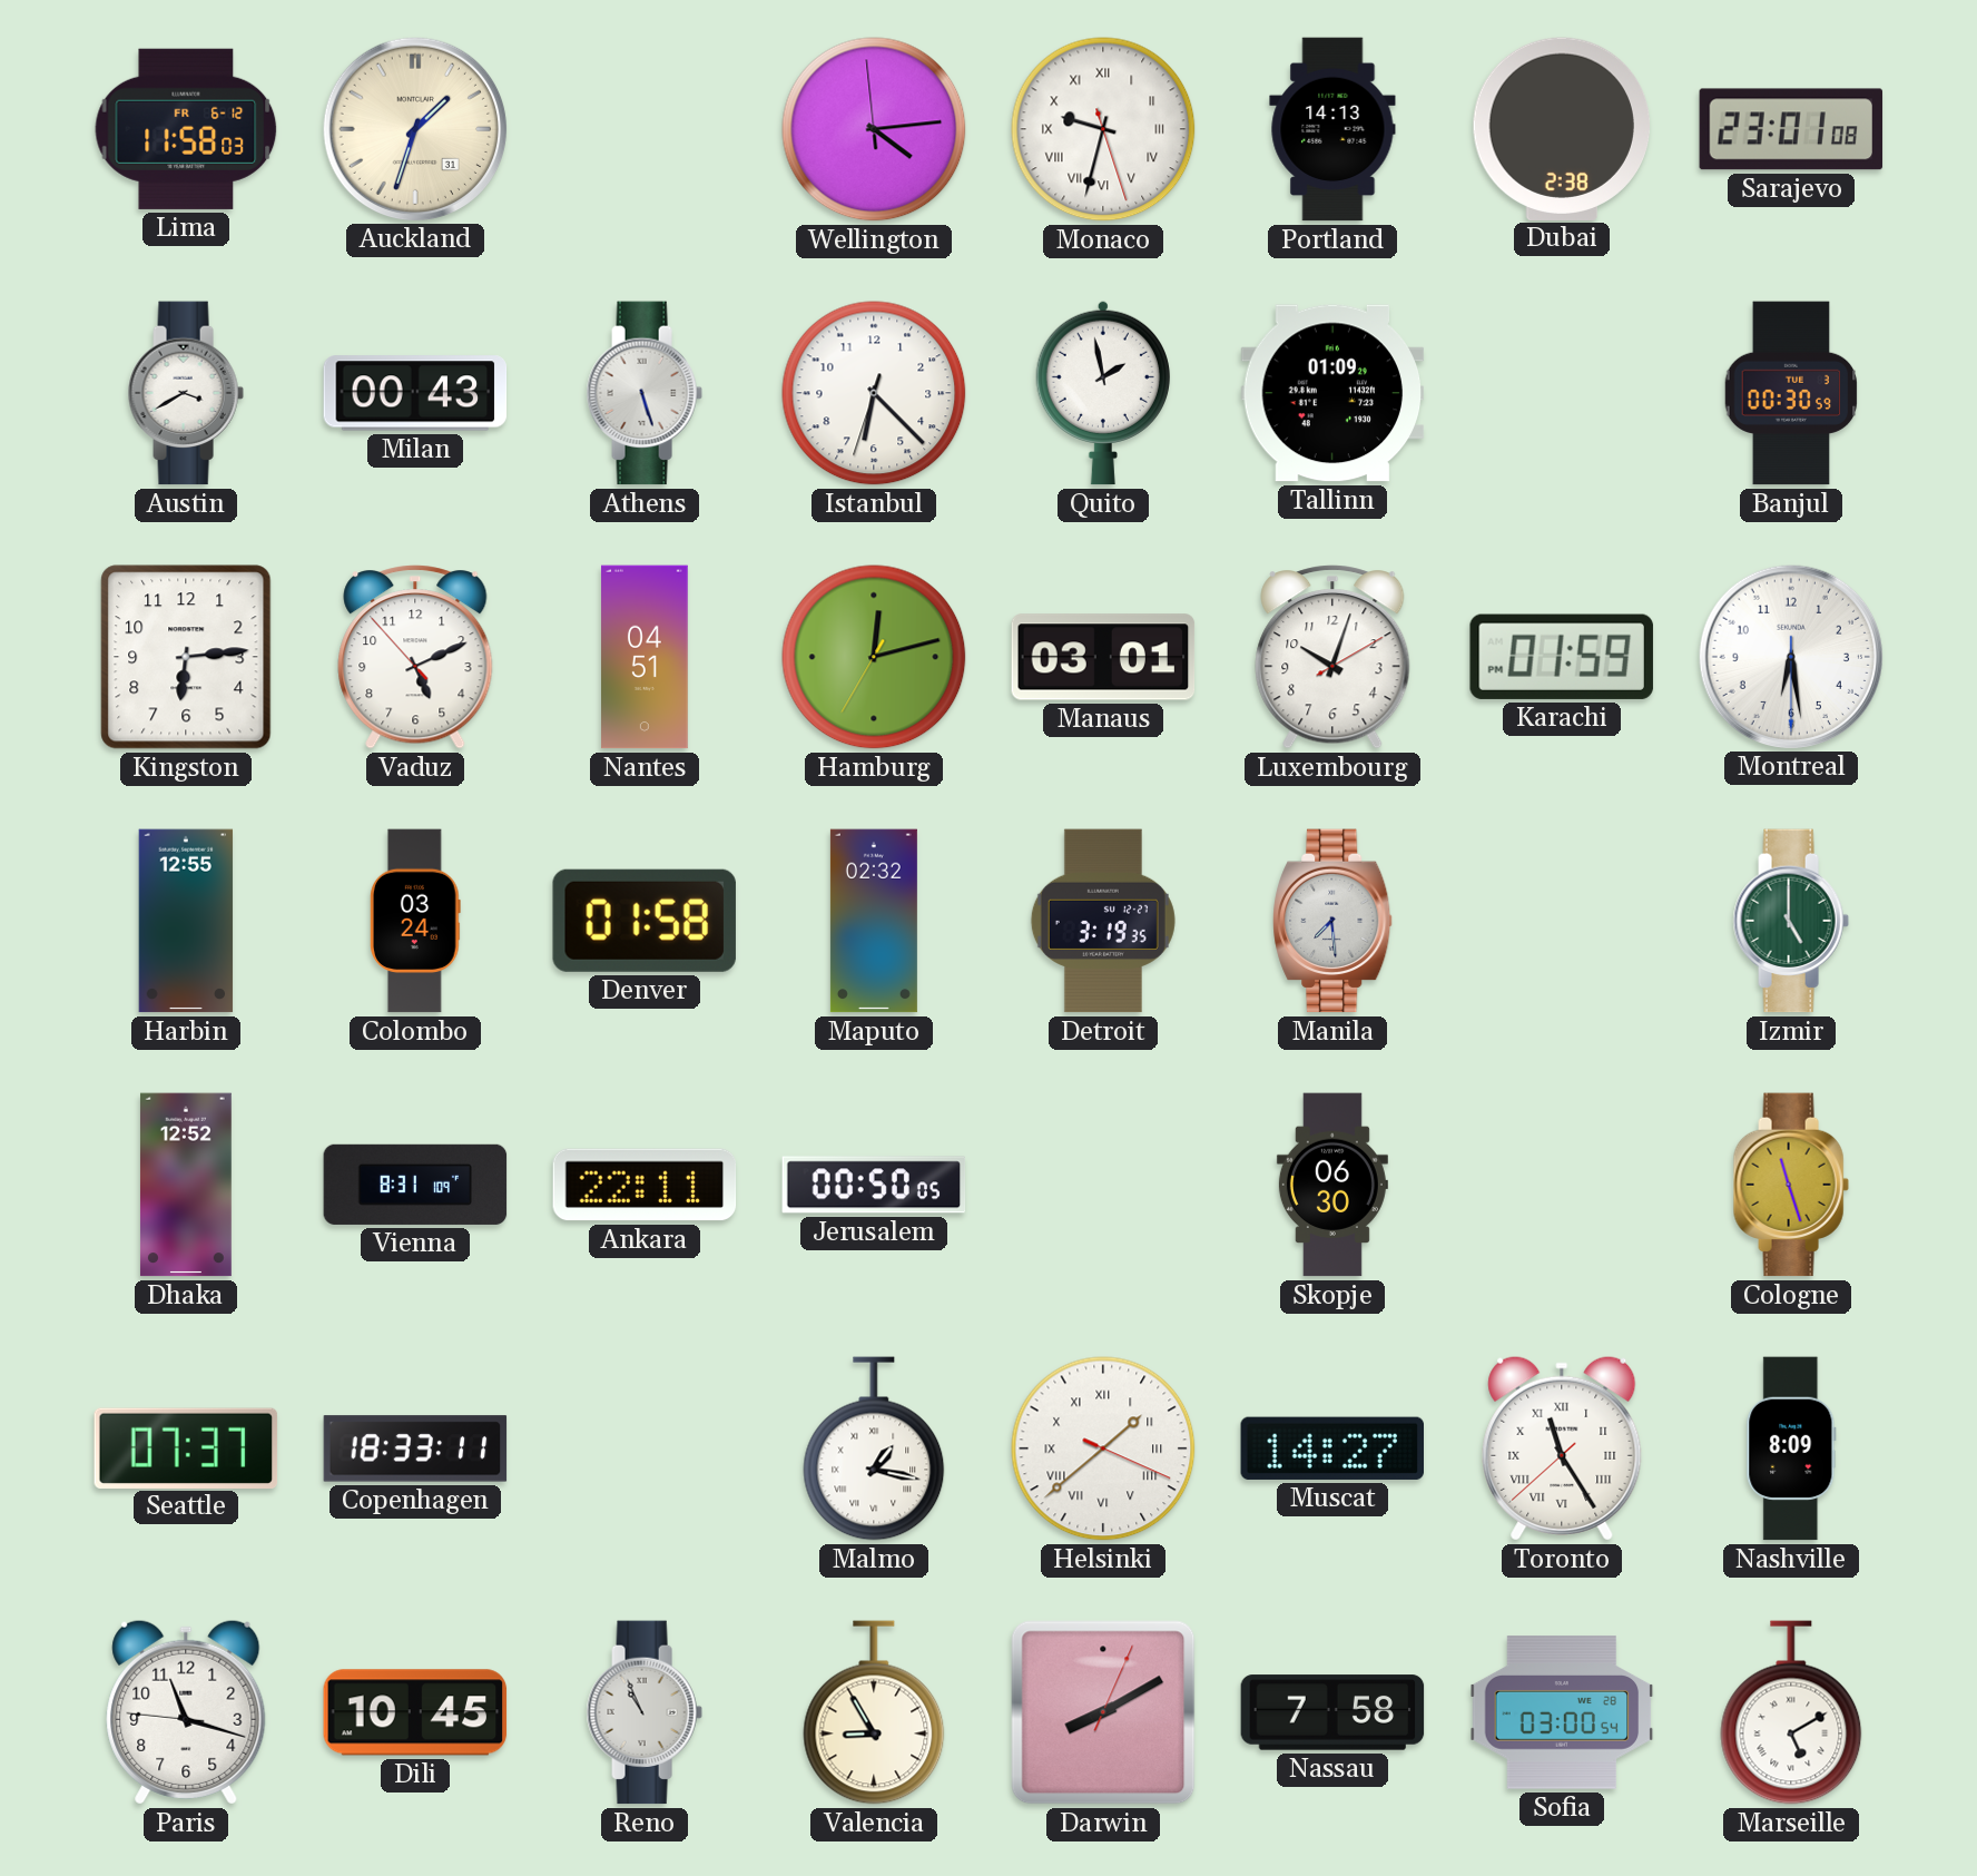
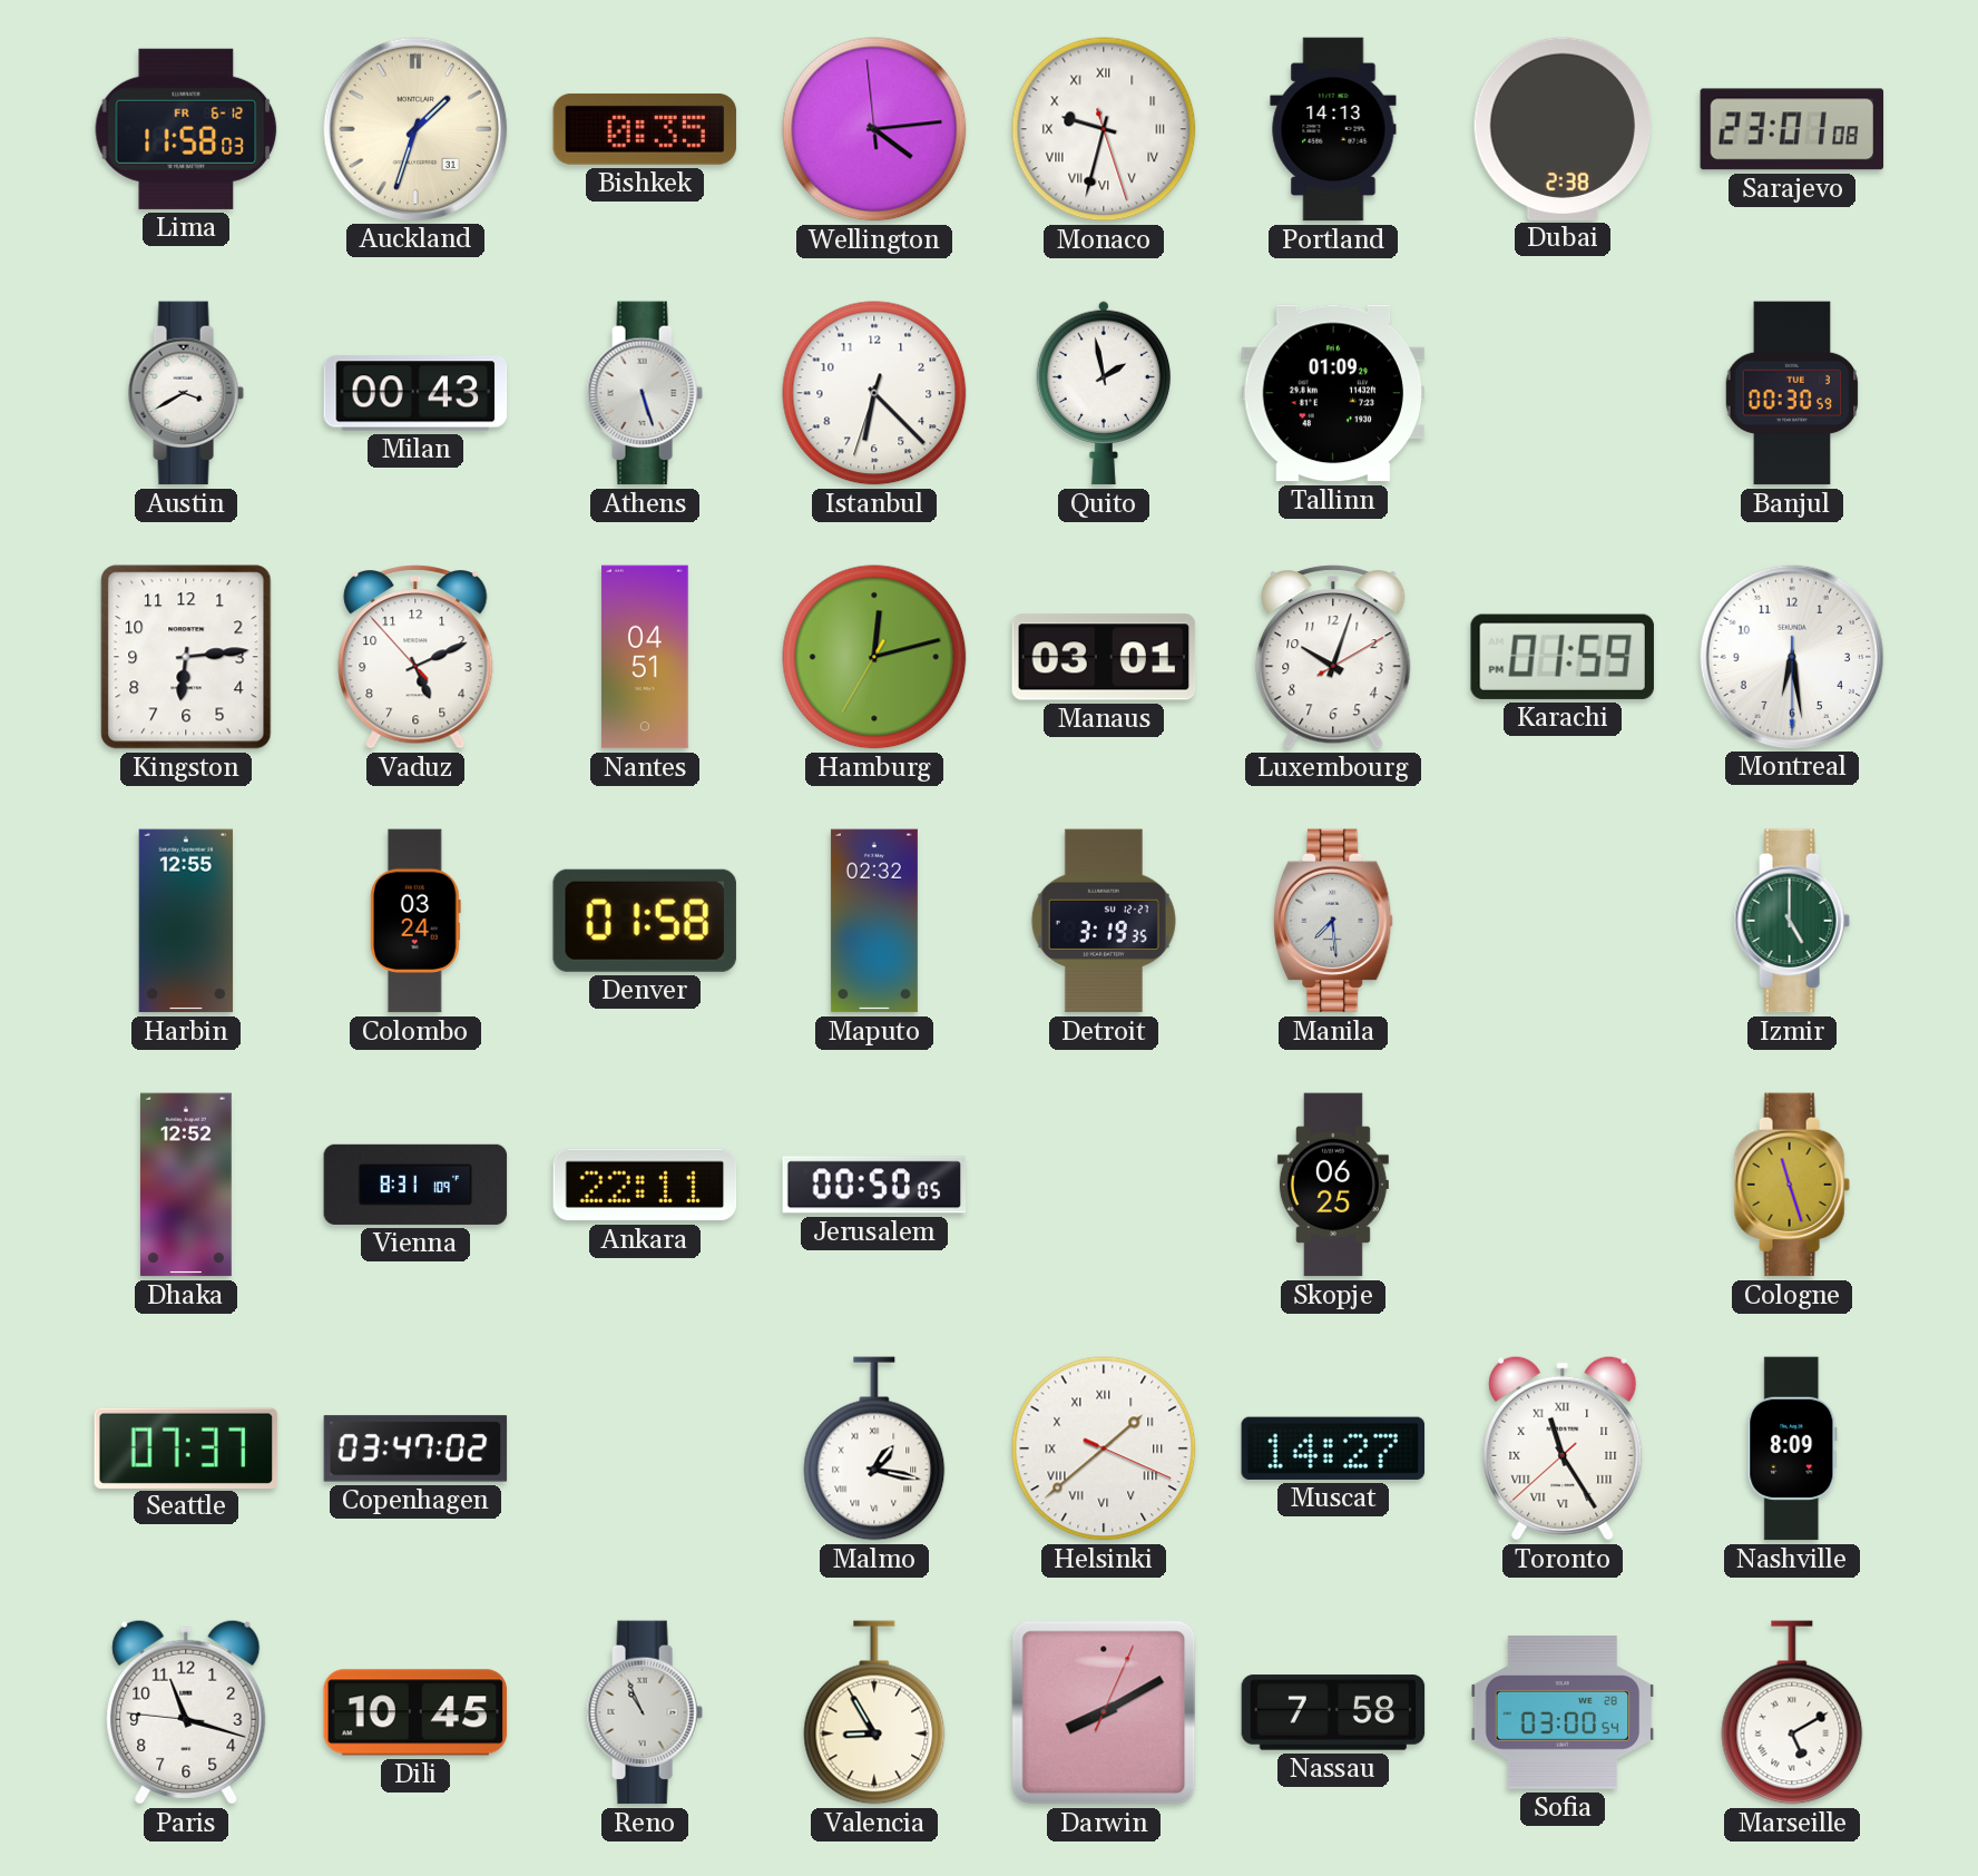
Bishkek: none -> 0:35 (645, 129)
Skopje: 06:30 -> 06:25 (1333, 1185)
Copenhagen: 18:33 -> 03:47 (415, 1448)
